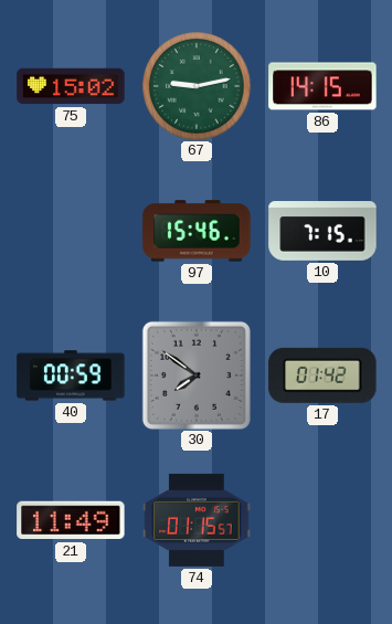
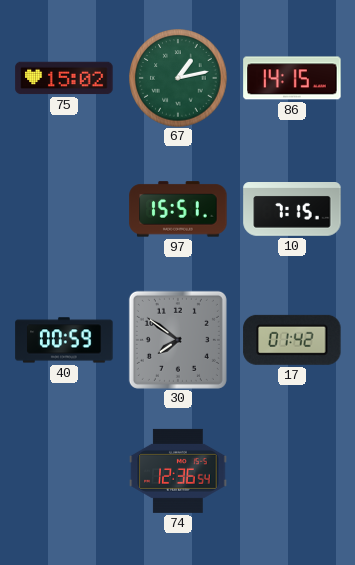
67: 9:13 -> 1:13 (178, 78)
97: 15:46 -> 15:51 (178, 209)
21: 11:49 -> none (71, 520)
74: 01:15 -> 12:36 (178, 471)
